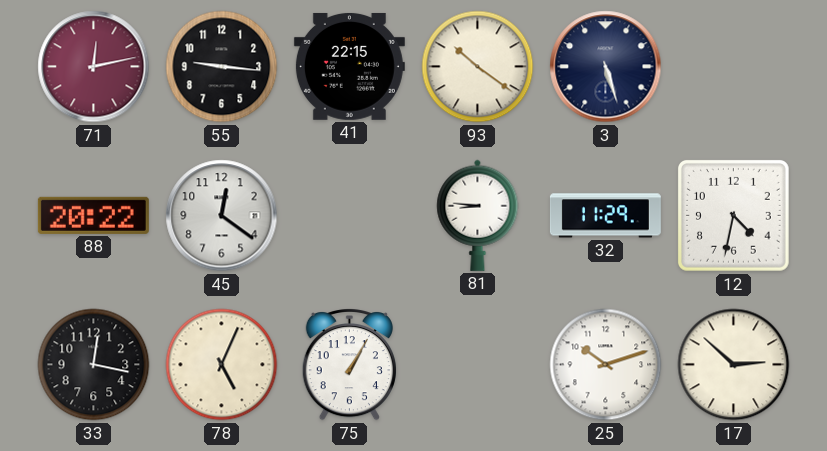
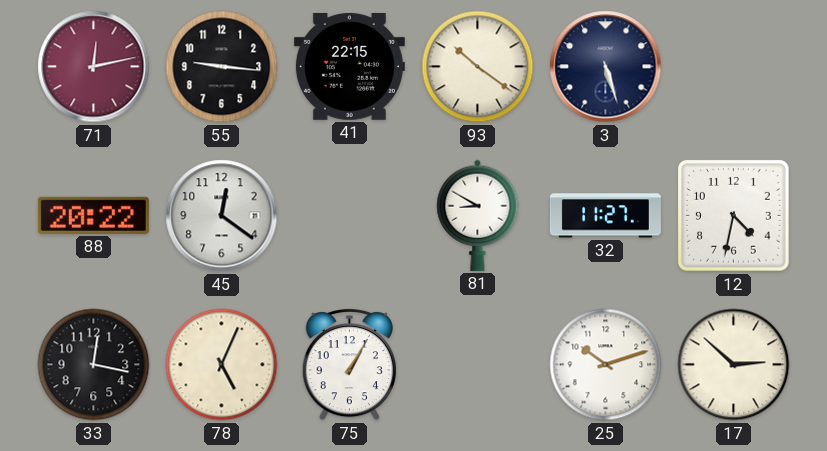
81: 8:46 -> 8:50 (478, 215)
32: 11:29 -> 11:27 (605, 216)
